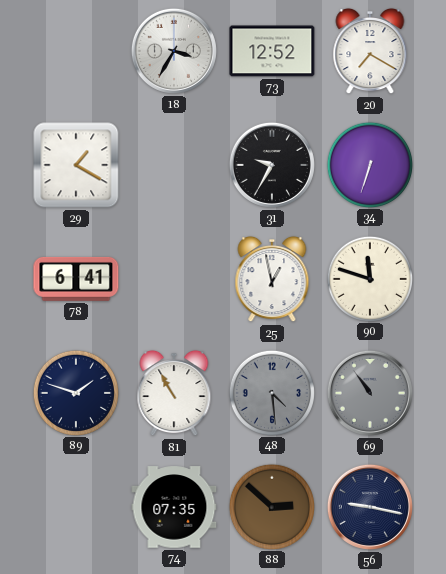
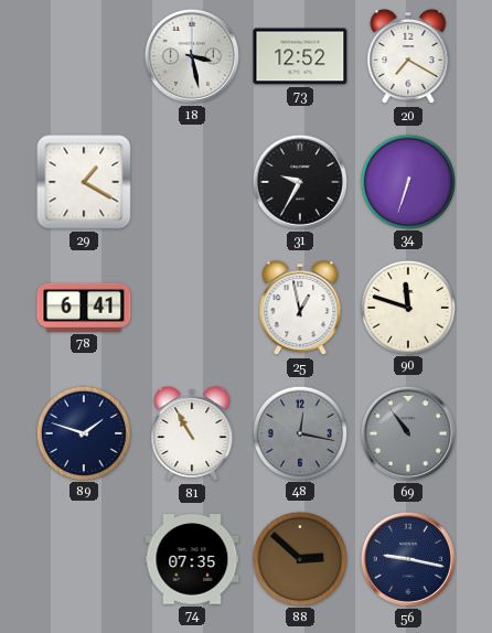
18: 3:35 -> 3:28 (192, 56)
48: 4:29 -> 12:17 (299, 432)
